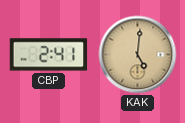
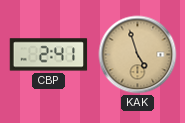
KAK: 5:01 -> 4:57 (138, 55)
